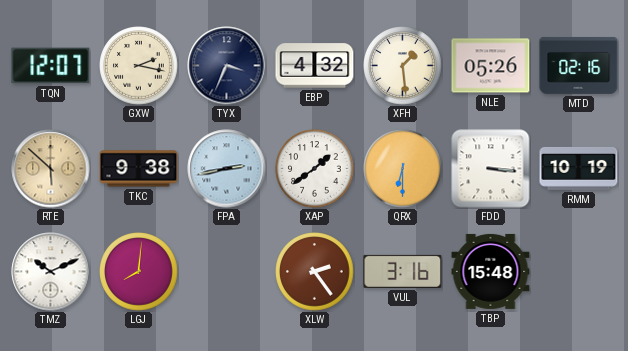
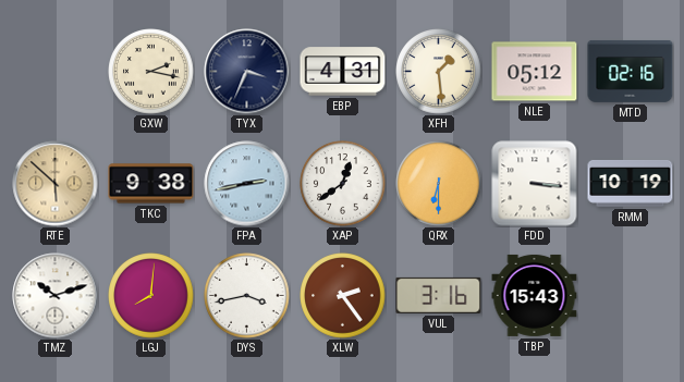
TQN: 12:07 -> none (51, 66)
EBP: 4:32 -> 4:31 (343, 72)
NLE: 05:26 -> 05:12 (535, 72)
XAP: 1:39 -> 12:39 (343, 184)
TMZ: 10:11 -> 10:12 (56, 296)
DYS: none -> 3:43 (247, 296)
TBP: 15:48 -> 15:43 (535, 295)
